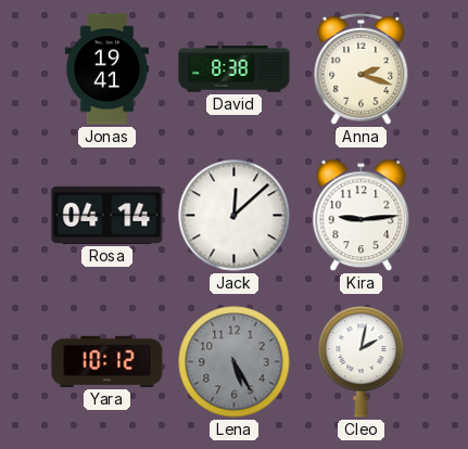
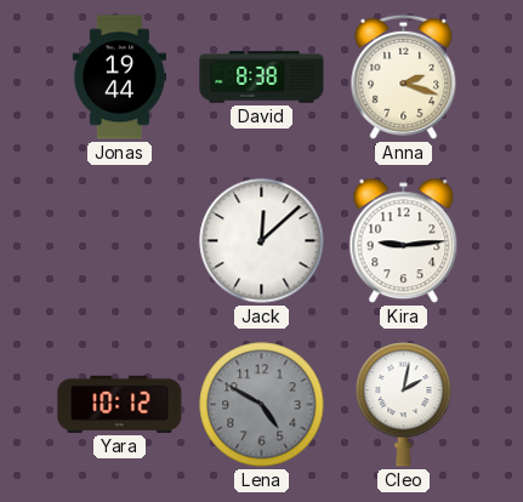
Jonas: 19:41 -> 19:44 (119, 78)
Rosa: 04:14 -> none (107, 215)
Lena: 5:25 -> 4:50 (262, 405)
